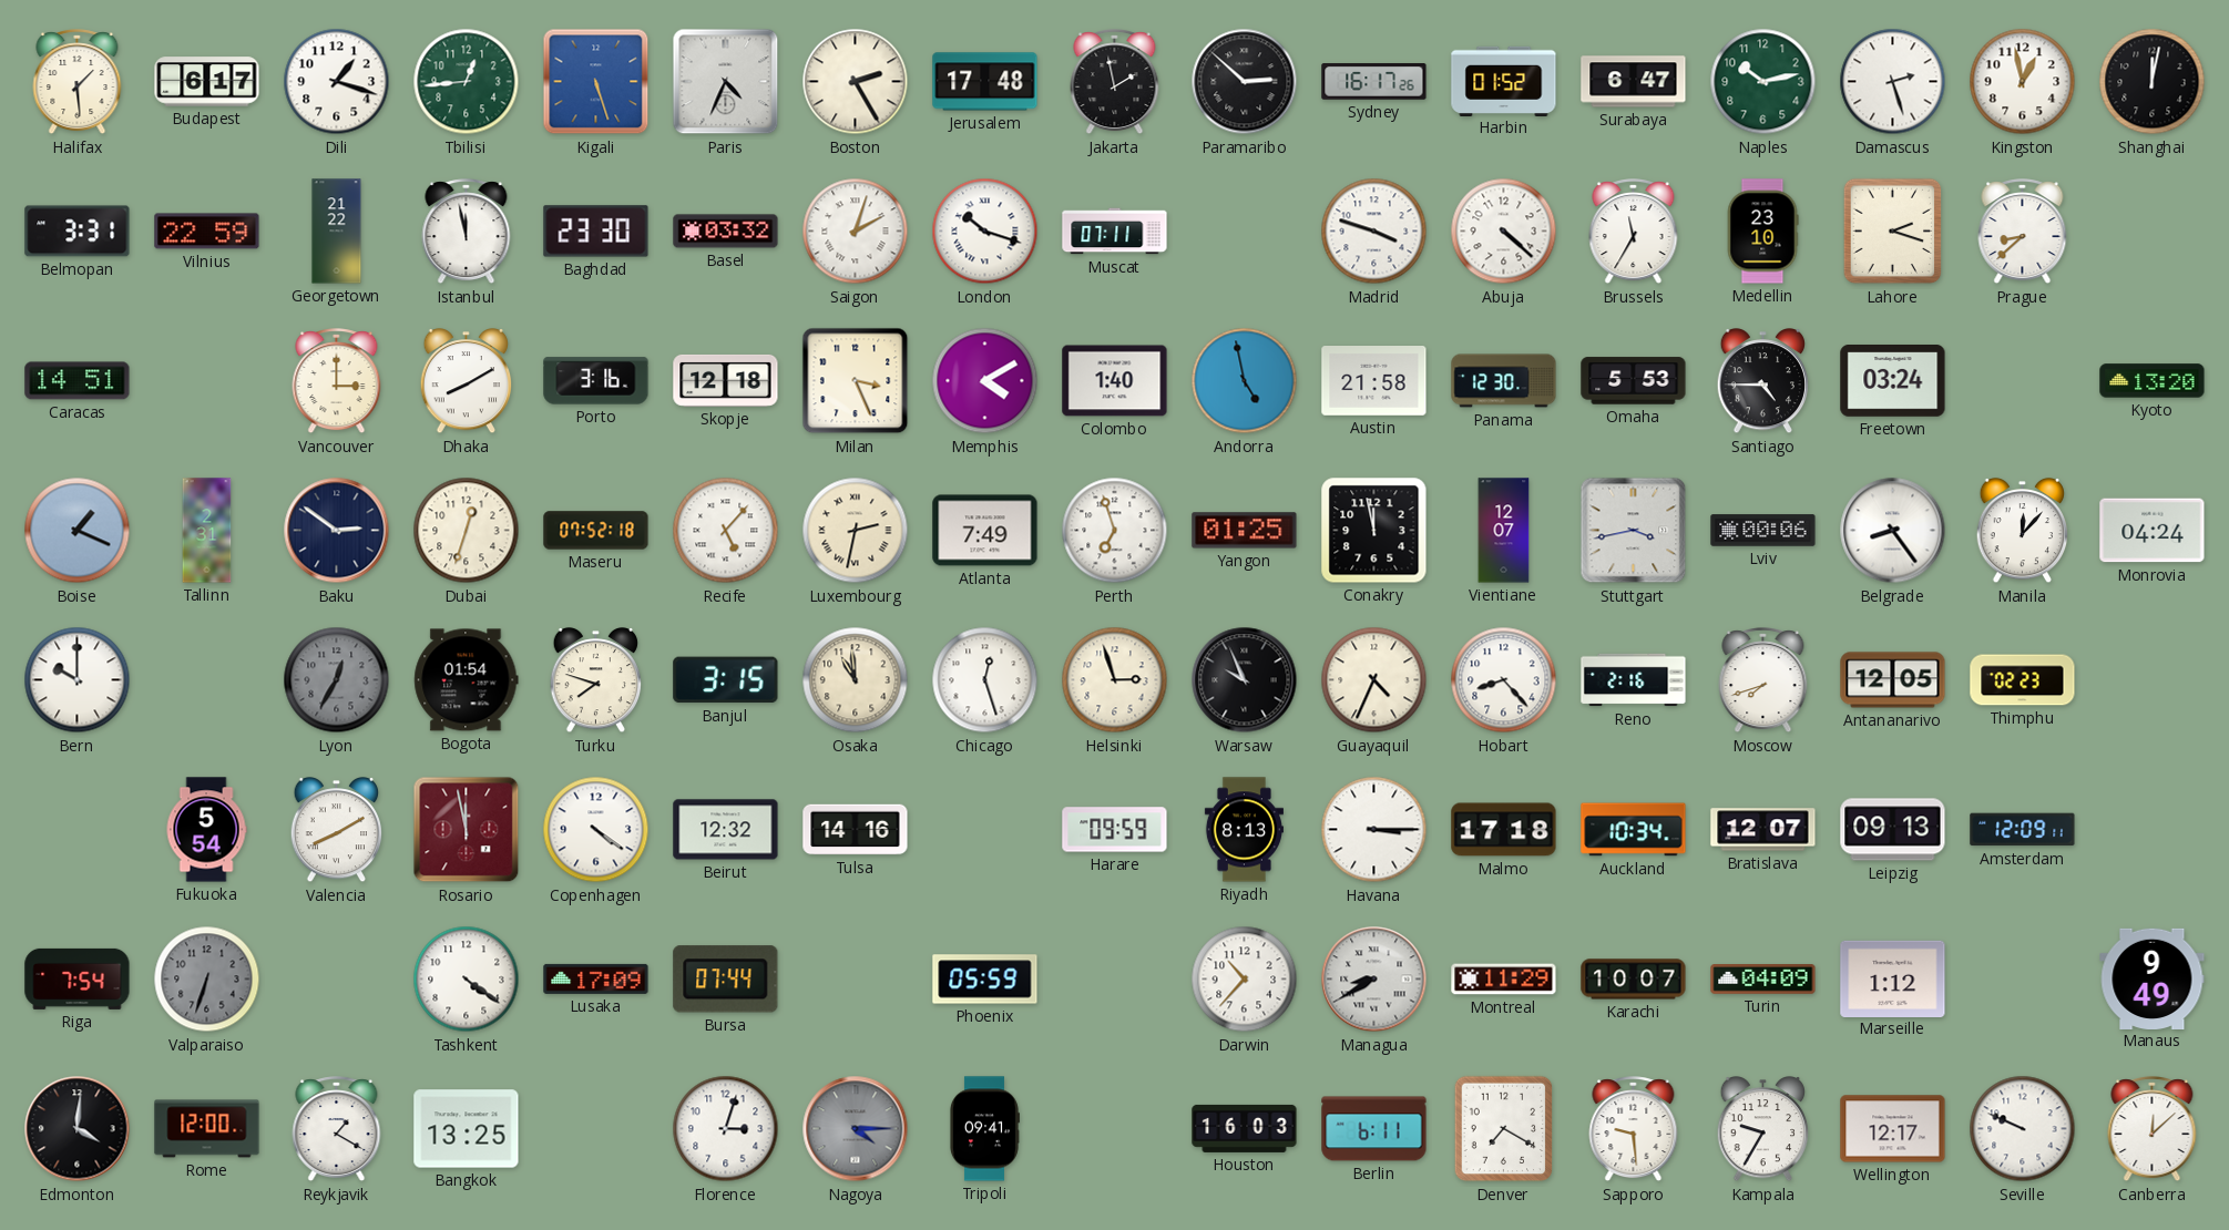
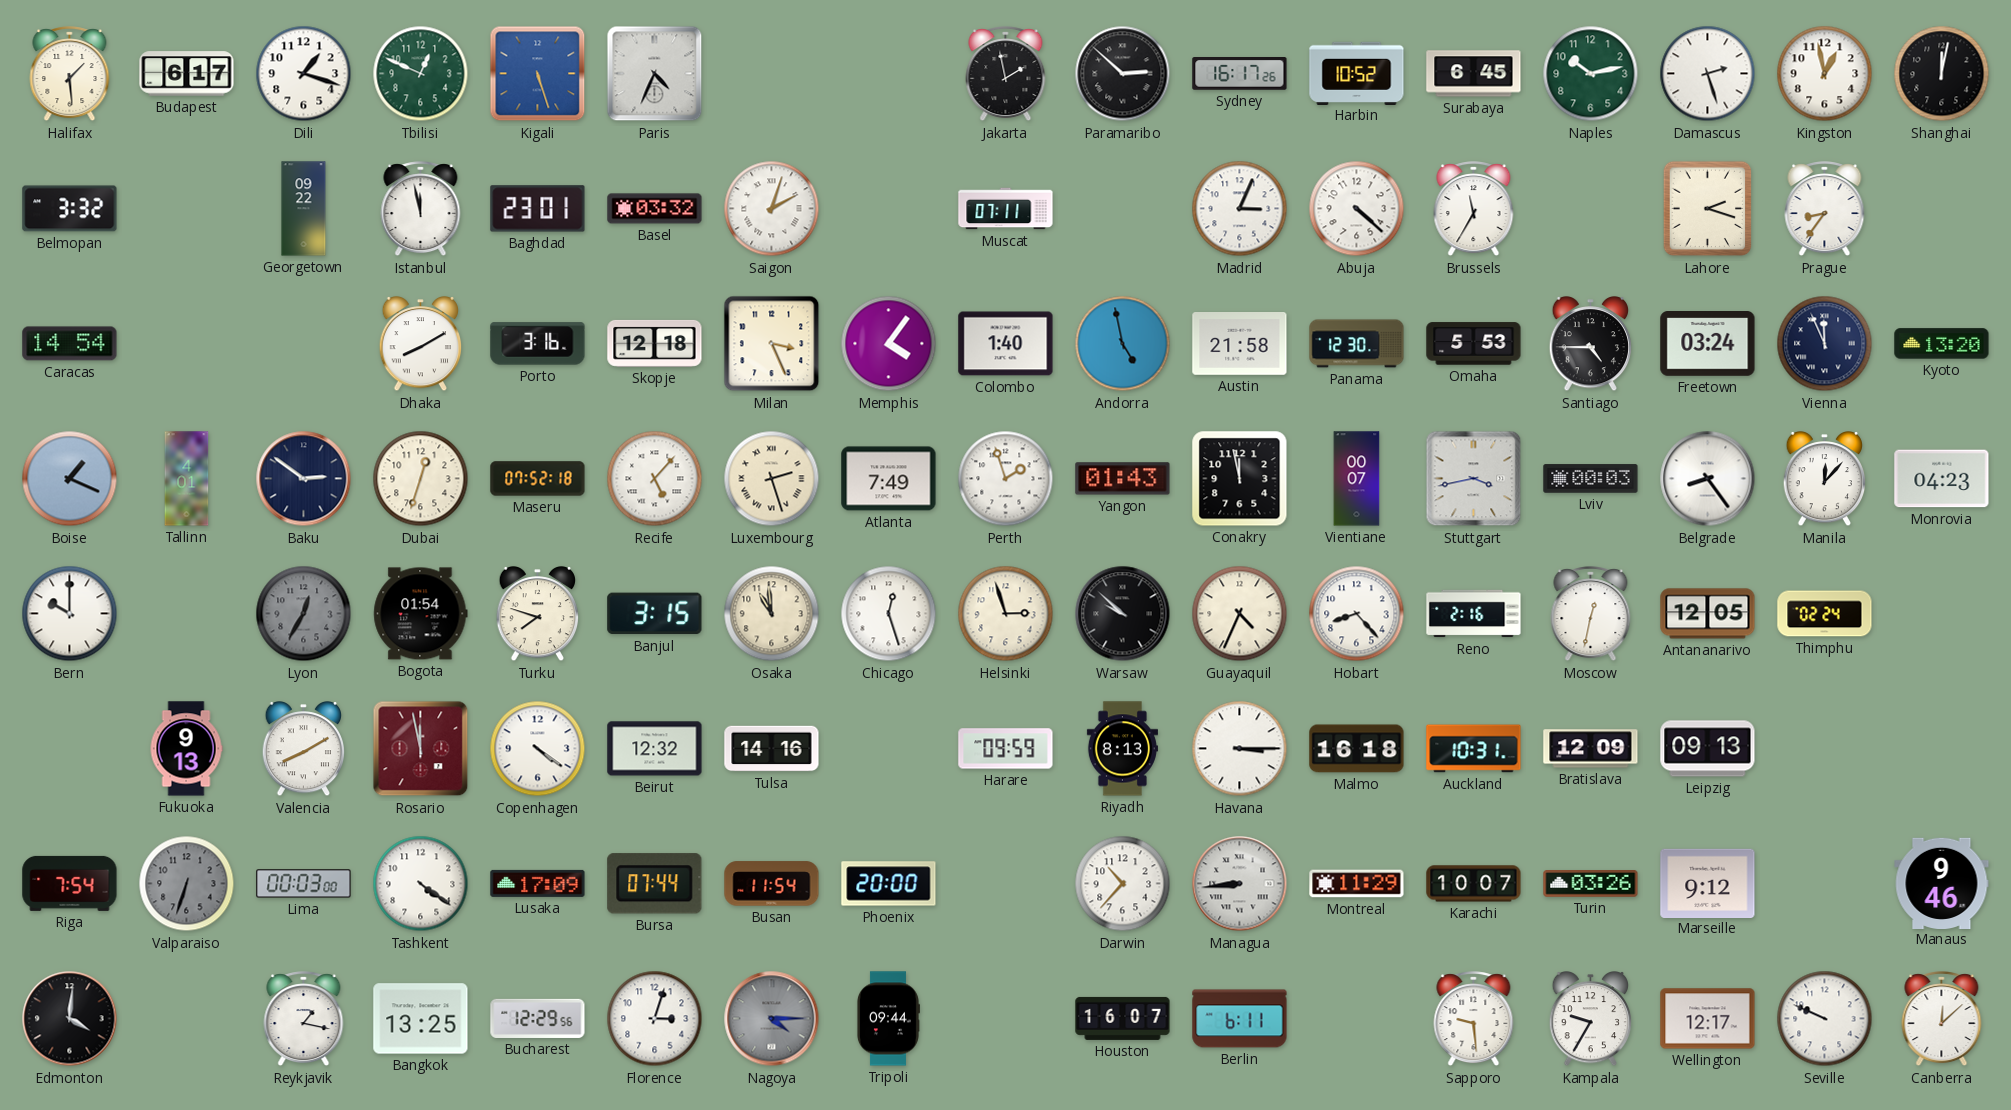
Tbilisi: 12:44 -> 12:49 (421, 74)
Boston: 2:25 -> none (856, 82)
Jerusalem: 17:48 -> none (985, 82)
Harbin: 01:52 -> 10:52 (1357, 73)
Surabaya: 6:47 -> 6:45 (1474, 74)
Belmopan: 3:31 -> 3:32 (70, 209)
Vilnius: 22:59 -> none (207, 232)
Georgetown: 21:22 -> 09:22 (304, 209)
Baghdad: 23:30 -> 23:01 (538, 209)
London: 10:18 -> none (985, 232)
Madrid: 3:48 -> 3:04 (1240, 209)
Medellin: 23:10 -> none (1762, 232)
Prague: 8:38 -> 8:36 (1825, 209)
Caracas: 14:51 -> 14:54 (70, 344)
Vancouver: 3:00 -> none (337, 381)
Memphis: 4:10 -> 4:06 (889, 344)
Vienna: none -> 11:56 (1825, 344)
Tallinn: 2:31 -> 4:01 (187, 479)
Luxembourg: 2:32 -> 2:27 (772, 479)
Perth: 6:57 -> 1:57 (1006, 479)
Yangon: 01:25 -> 01:43 (1123, 479)
Vientiane: 12:07 -> 00:07 (1357, 479)
Lviv: 00:06 -> 00:03 (1591, 479)
Monrovia: 04:24 -> 04:23 (1942, 479)
Warsaw: 9:56 -> 9:52 (1123, 614)
Moscow: 7:42 -> 12:32 (1591, 614)
Thimphu: 02:23 -> 02:24 (1825, 614)
Fukuoka: 5:54 -> 9:13 (186, 749)
Malmo: 17:18 -> 16:18 (1357, 749)
Auckland: 10:34 -> 10:31 (1474, 749)
Bratislava: 12:07 -> 12:09 (1591, 749)
Amsterdam: 12:09 -> none (2023, 830)
Lima: none -> 00:03 (304, 884)
Busan: none -> 11:54 (772, 884)
Phoenix: 05:59 -> 20:00 (889, 884)
Managua: 8:40 -> 8:44 (1240, 884)
Turin: 04:09 -> 03:26 (1591, 884)
Marseille: 1:12 -> 9:12 (1708, 883)
Manaus: 9:49 -> 9:46 (1942, 883)
Rome: 12:00 -> none (207, 1129)
Reykjavik: 1:20 -> 1:17 (304, 1019)
Bucharest: none -> 12:29 (538, 1018)
Tripoli: 09:41 -> 09:44 (888, 1019)
Houston: 16:03 -> 16:07 (1123, 1018)
Denver: 7:20 -> none (1504, 1129)
